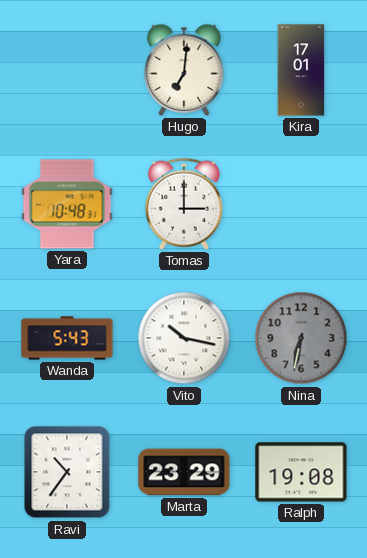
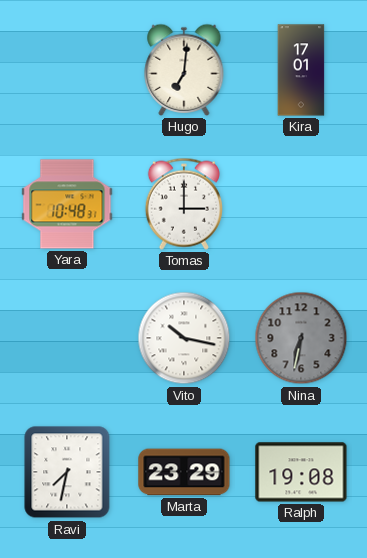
Wanda: 5:43 -> none (67, 338)
Ravi: 10:36 -> 7:32 (67, 472)
